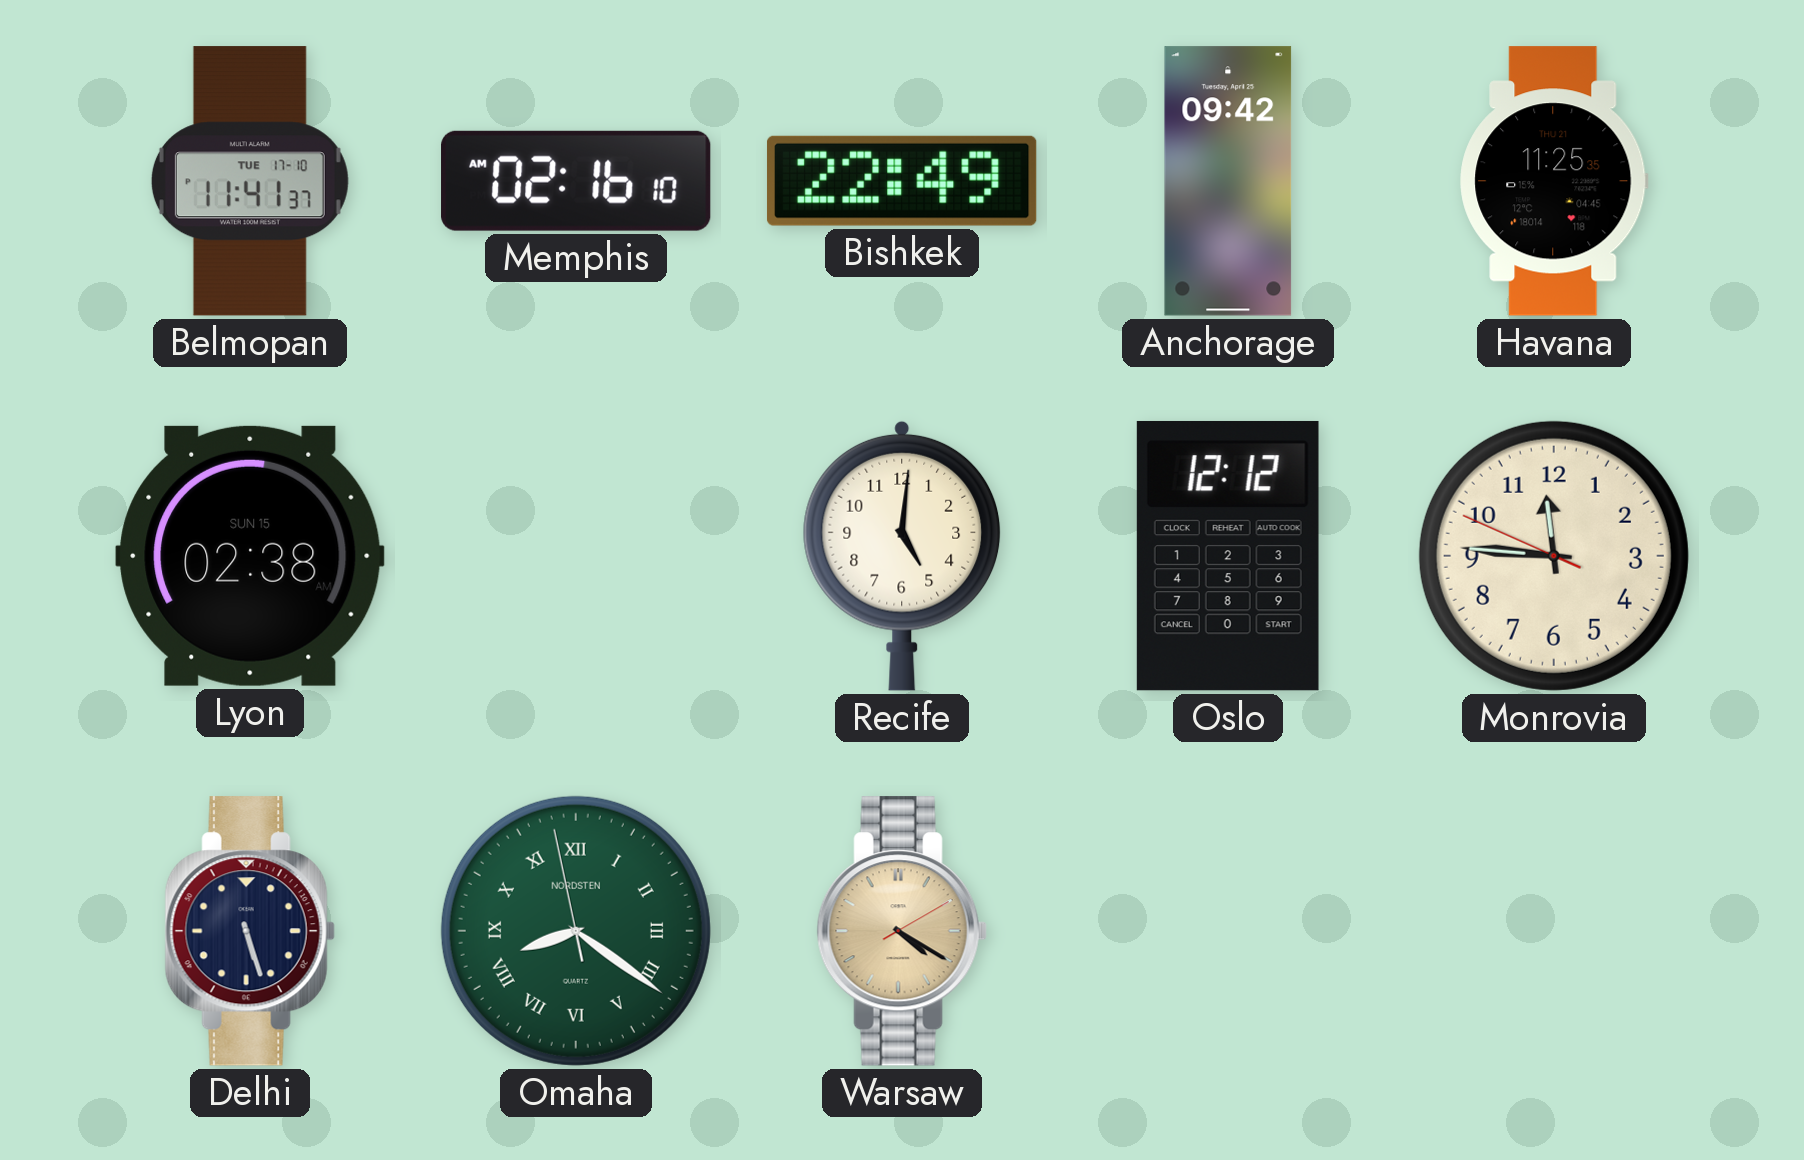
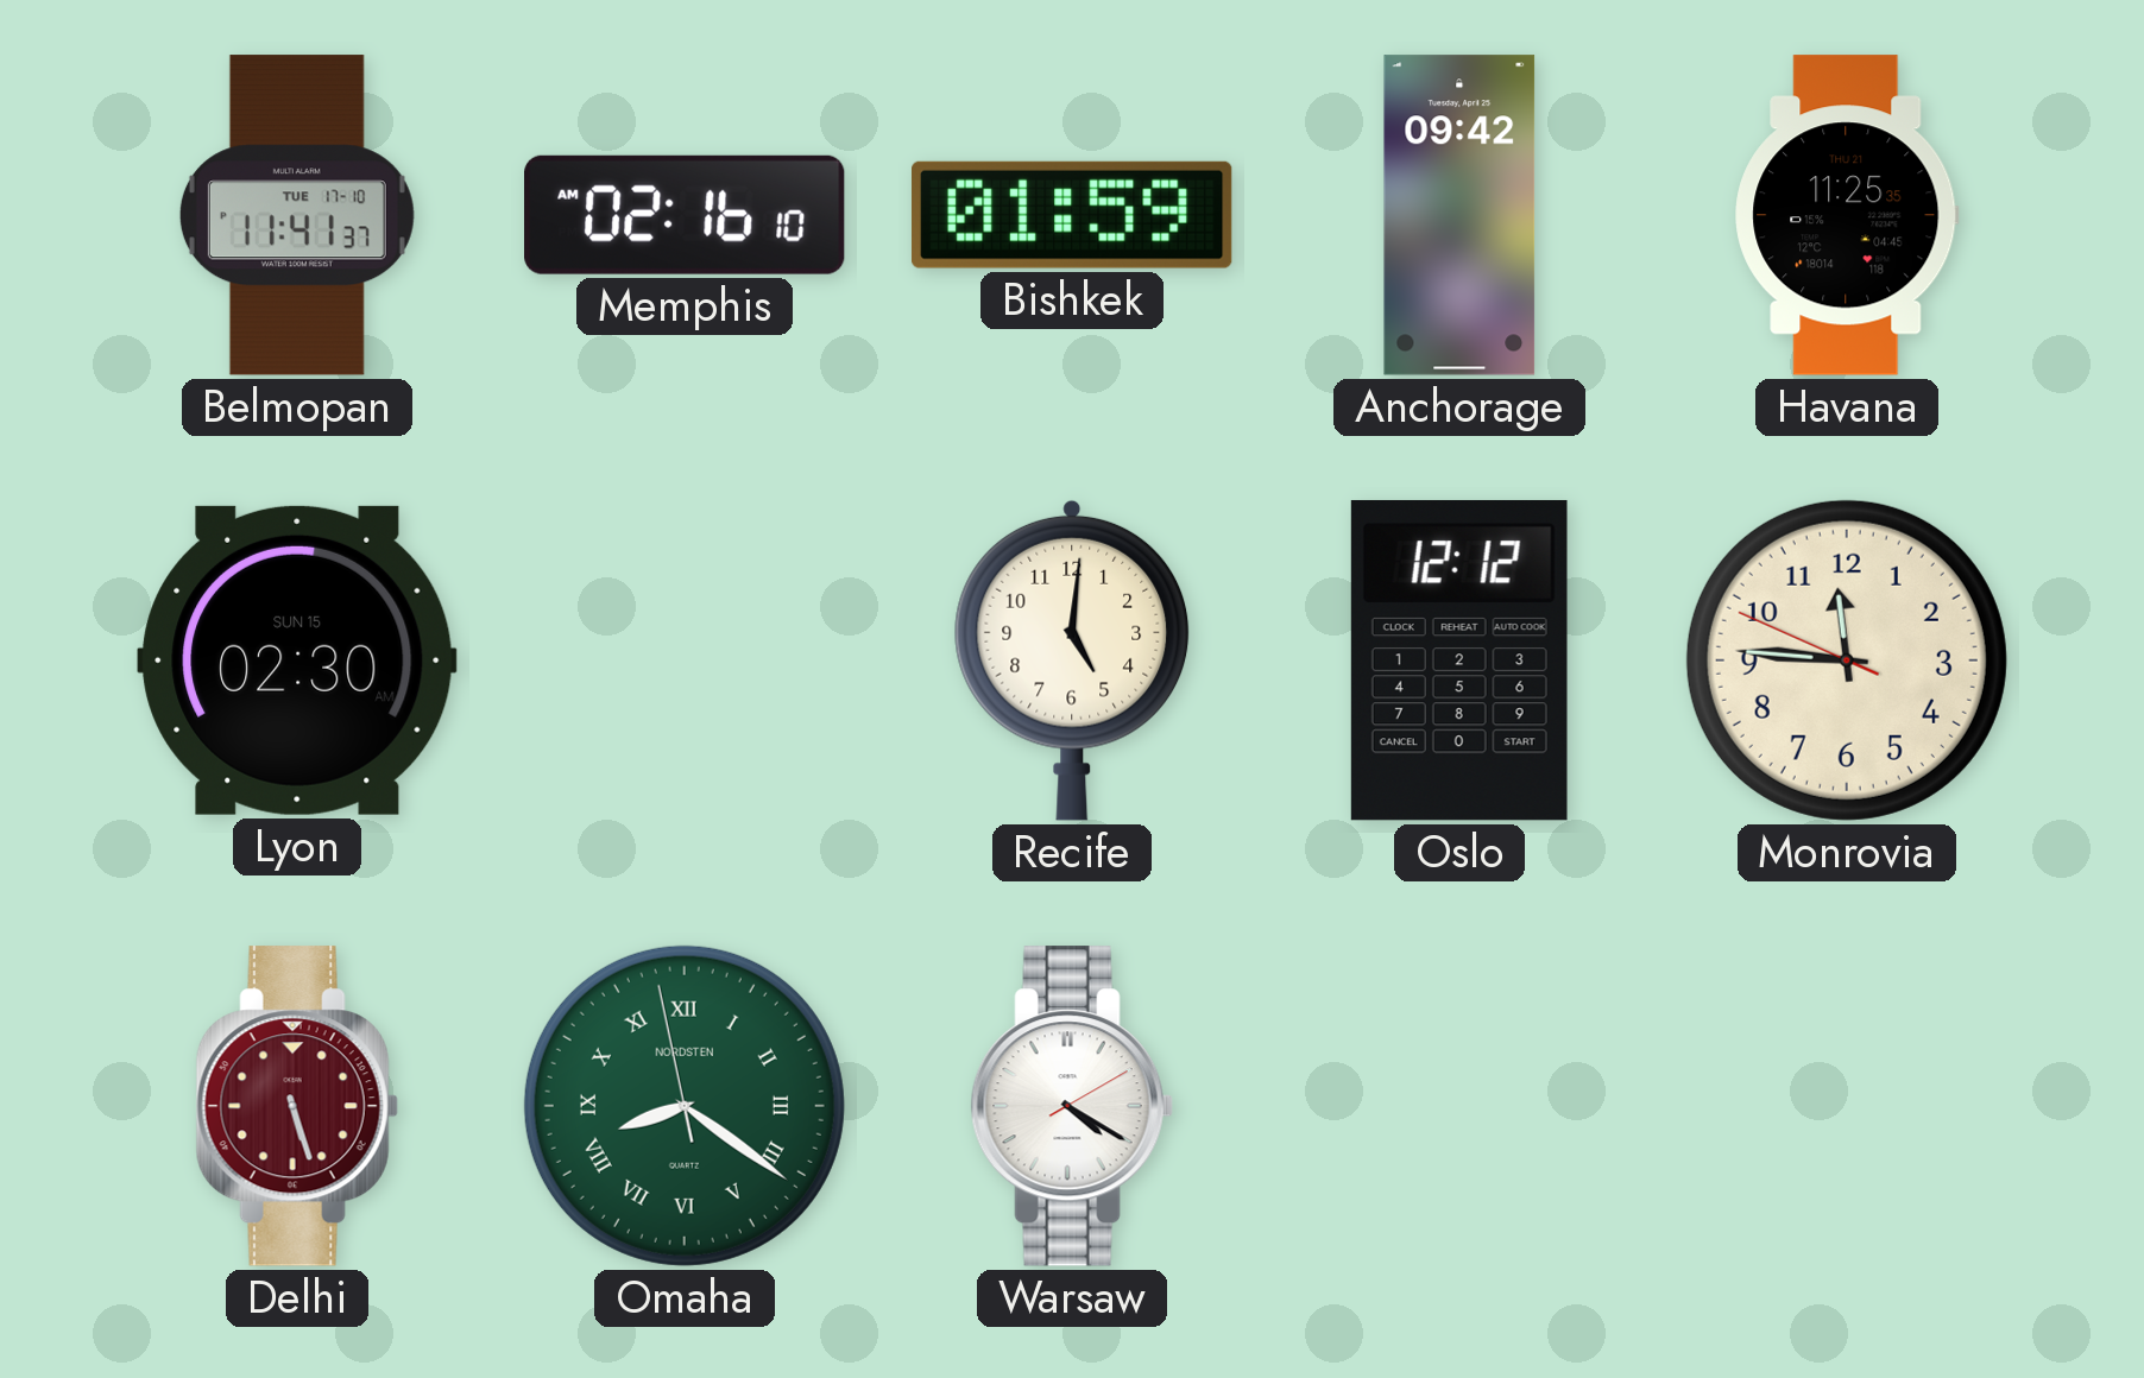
Bishkek: 22:49 -> 01:59 (1072, 215)
Lyon: 02:38 -> 02:30 (297, 660)
Delhi dial: navy -> burgundy (297, 1106)
Warsaw dial: champagne -> white (1072, 1106)
